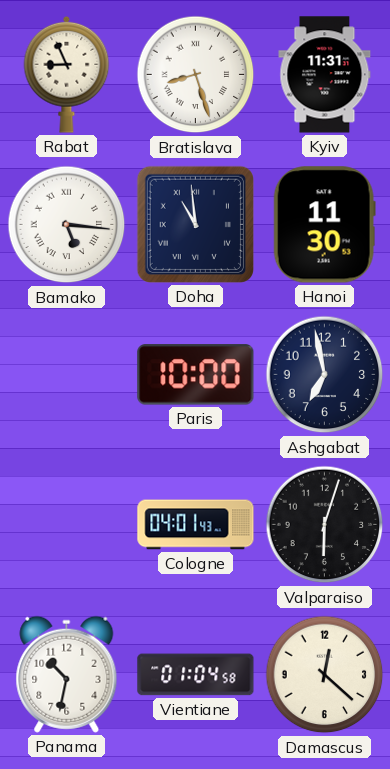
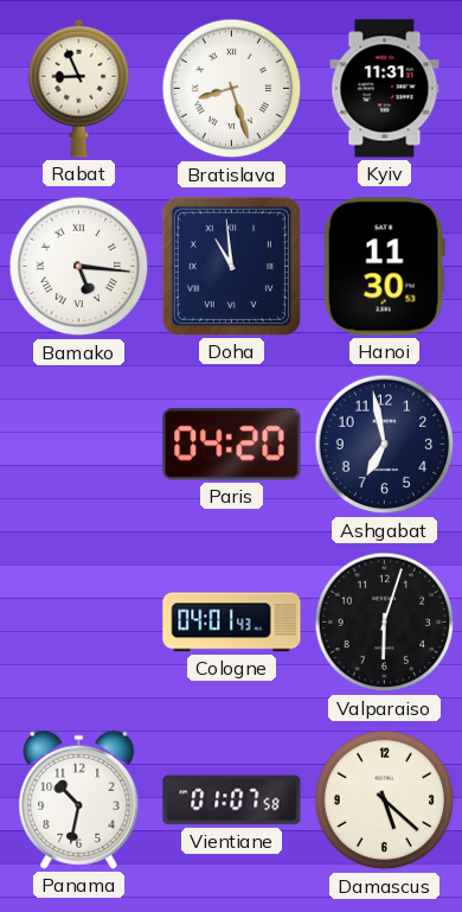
Paris: 10:00 -> 04:20 (232, 445)
Vientiane: 01:04 -> 01:07 (232, 801)
Damascus: 12:22 -> 5:22 (385, 801)
